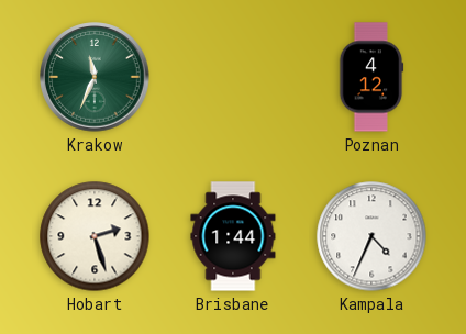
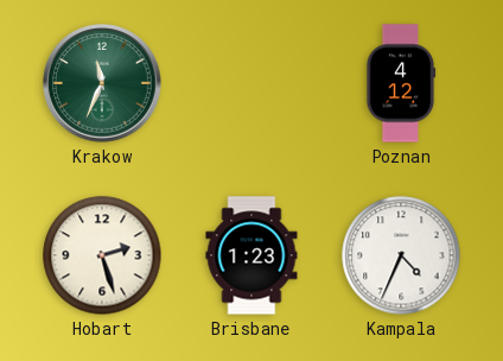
Brisbane: 1:44 -> 1:23 (251, 255)
